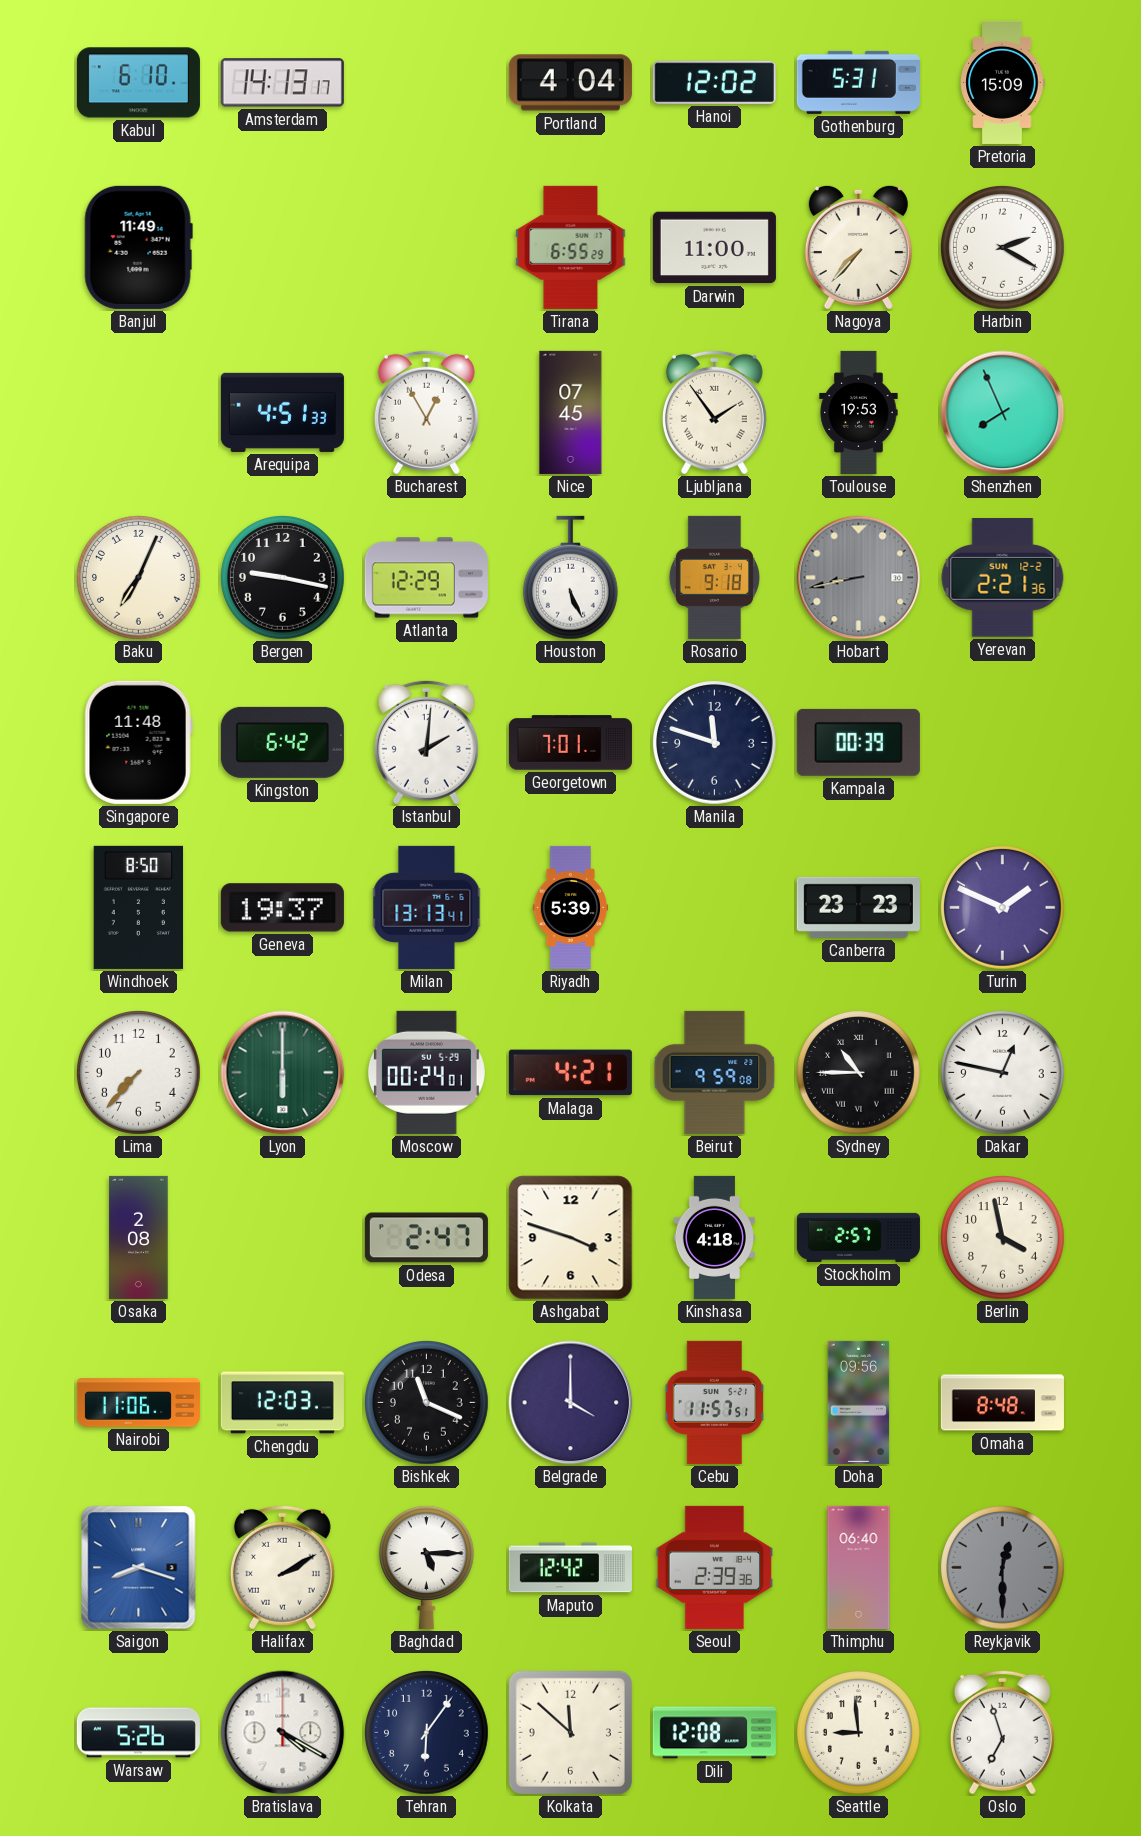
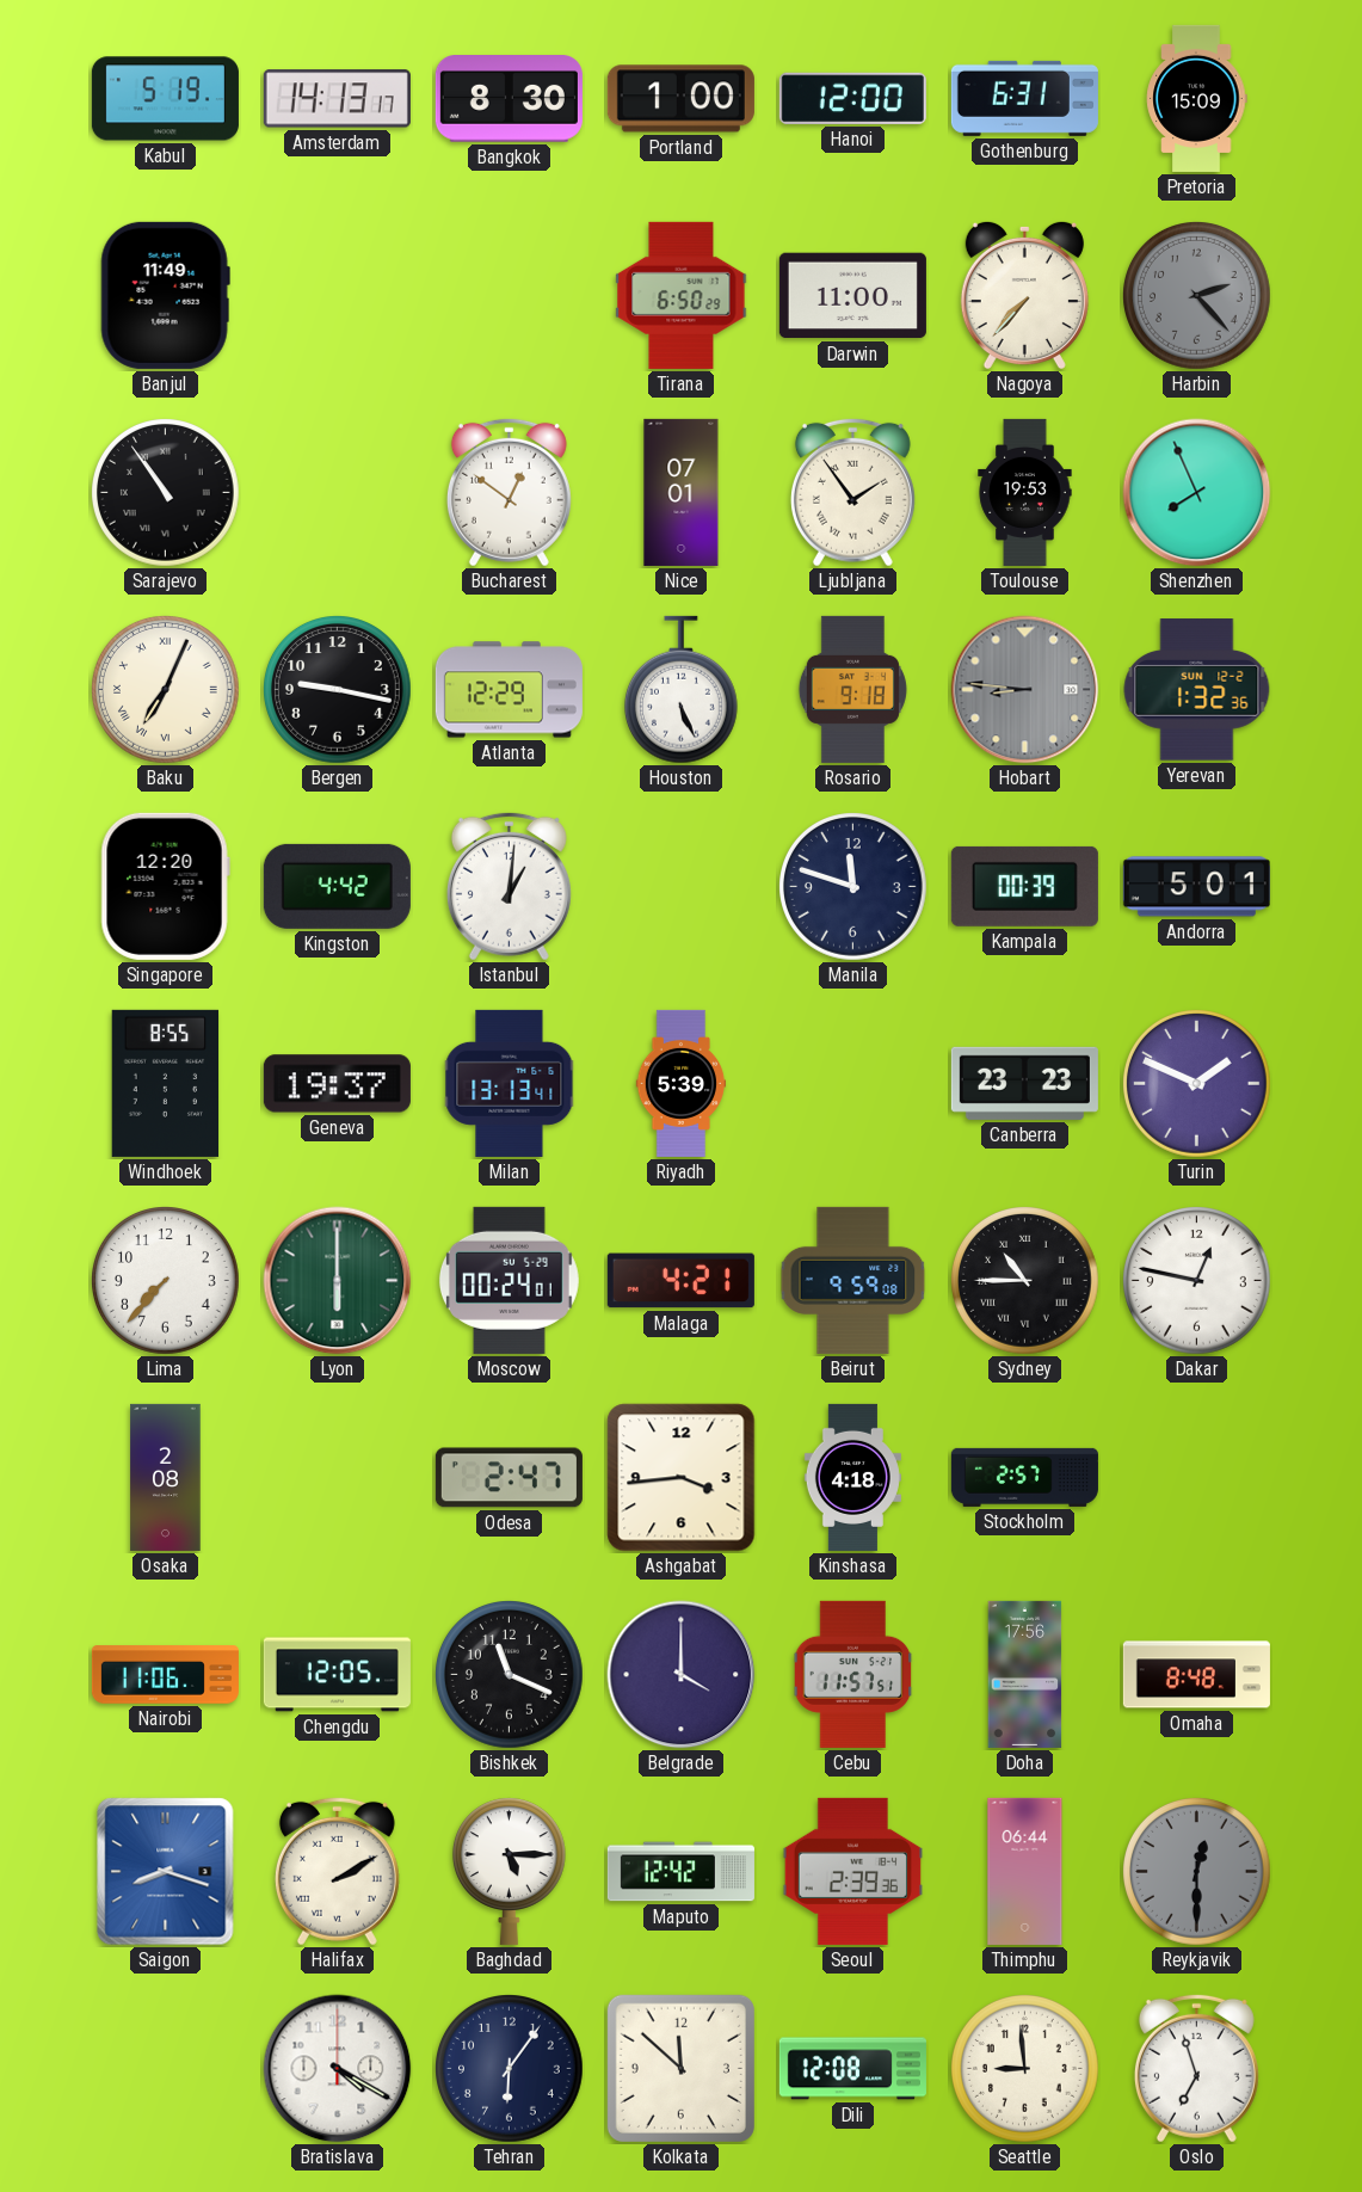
Kabul: 6:10 -> 5:19 (165, 99)
Bangkok: none -> 8:30 (509, 99)
Portland: 4:04 -> 1:00 (680, 99)
Hanoi: 12:02 -> 12:00 (852, 98)
Gothenburg: 5:31 -> 6:31 (1024, 98)
Tirana: 6:55 -> 6:50 (682, 295)
Harbin: 2:20 -> 2:23 (1197, 296)
Harbin dial: white -> grey (1197, 296)
Sarajevo: none -> 10:54 (166, 493)
Arequipa: 4:51 -> none (282, 412)
Bucharest: 12:55 -> 12:51 (509, 492)
Nice: 07:45 -> 07:01 (682, 492)
Baku numerals: Arabic -> Roman (166, 690)
Hobart: 8:43 -> 8:46 (1025, 690)
Yerevan: 2:21 -> 1:32 (1197, 690)
Singapore: 11:48 -> 12:20 (165, 886)
Kingston: 6:42 -> 4:42 (337, 886)
Istanbul: 2:01 -> 1:01 (509, 886)
Georgetown: 7:01 -> none (570, 743)
Andorra: none -> 5:01 (1196, 887)
Windhoek: 8:50 -> 8:55 (166, 1083)
Ashgabat: 3:48 -> 3:44 (682, 1478)
Berlin: 3:58 -> none (1003, 1238)
Chengdu: 12:03 -> 12:05 (337, 1675)
Doha: 09:56 -> 17:56 (1025, 1674)
Thimphu: 06:40 -> 06:44 (1025, 1871)
Warsaw: 5:26 -> none (138, 1733)
